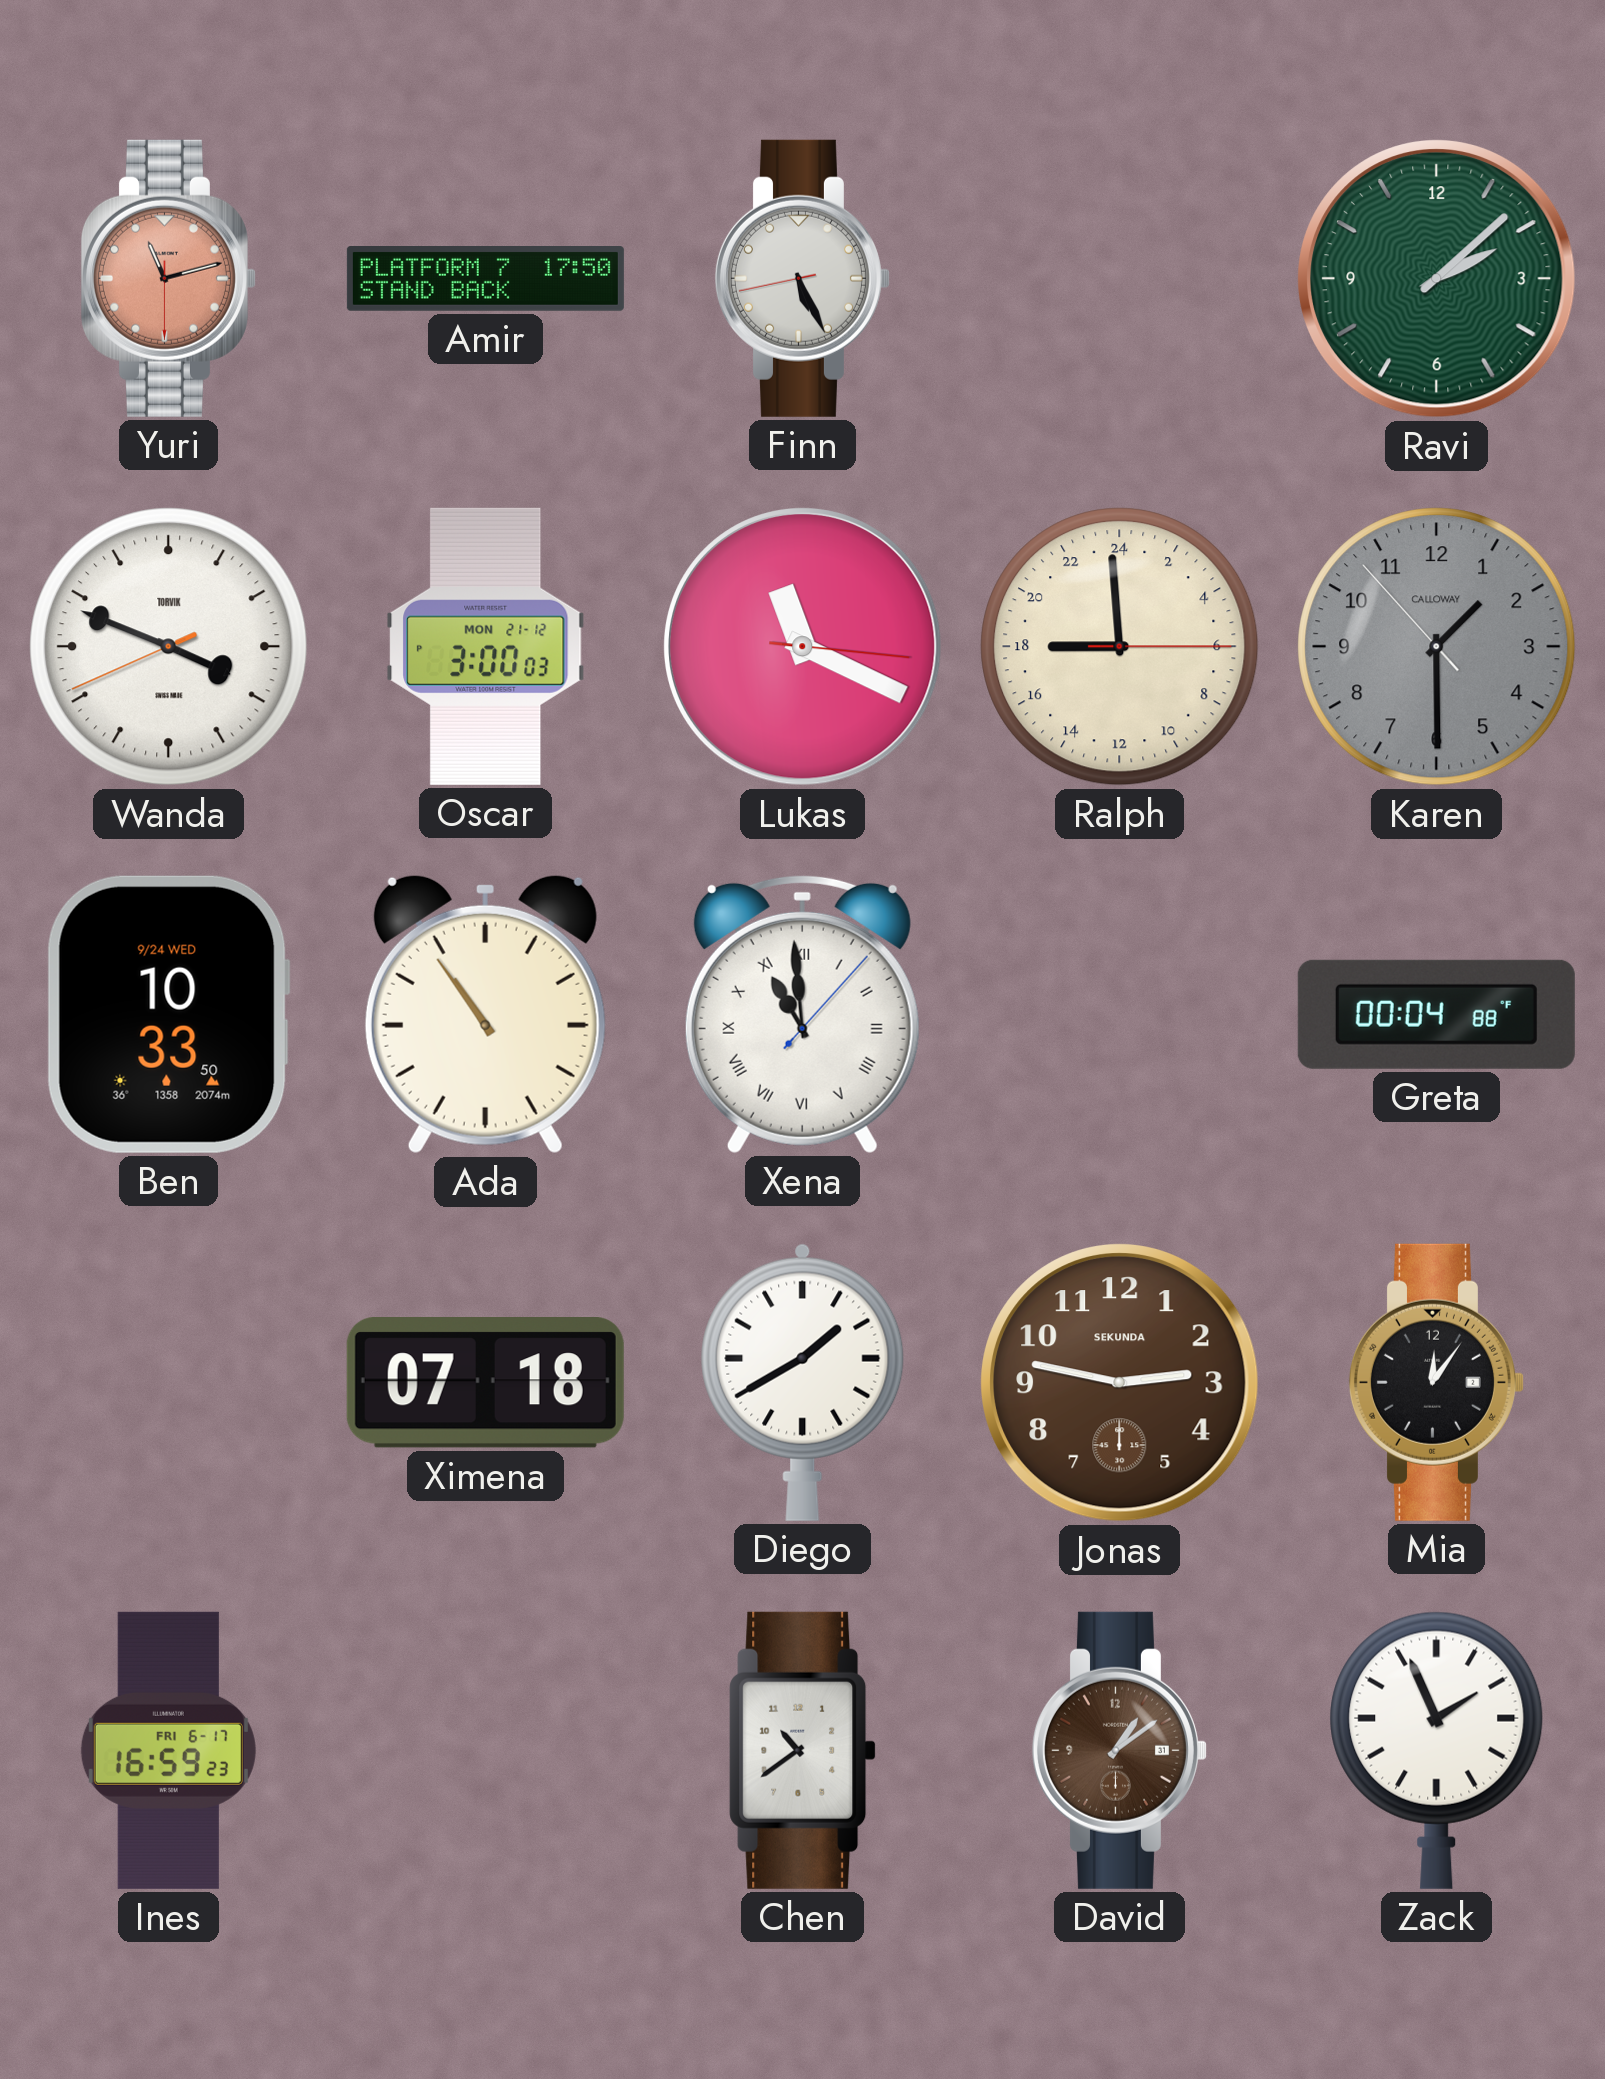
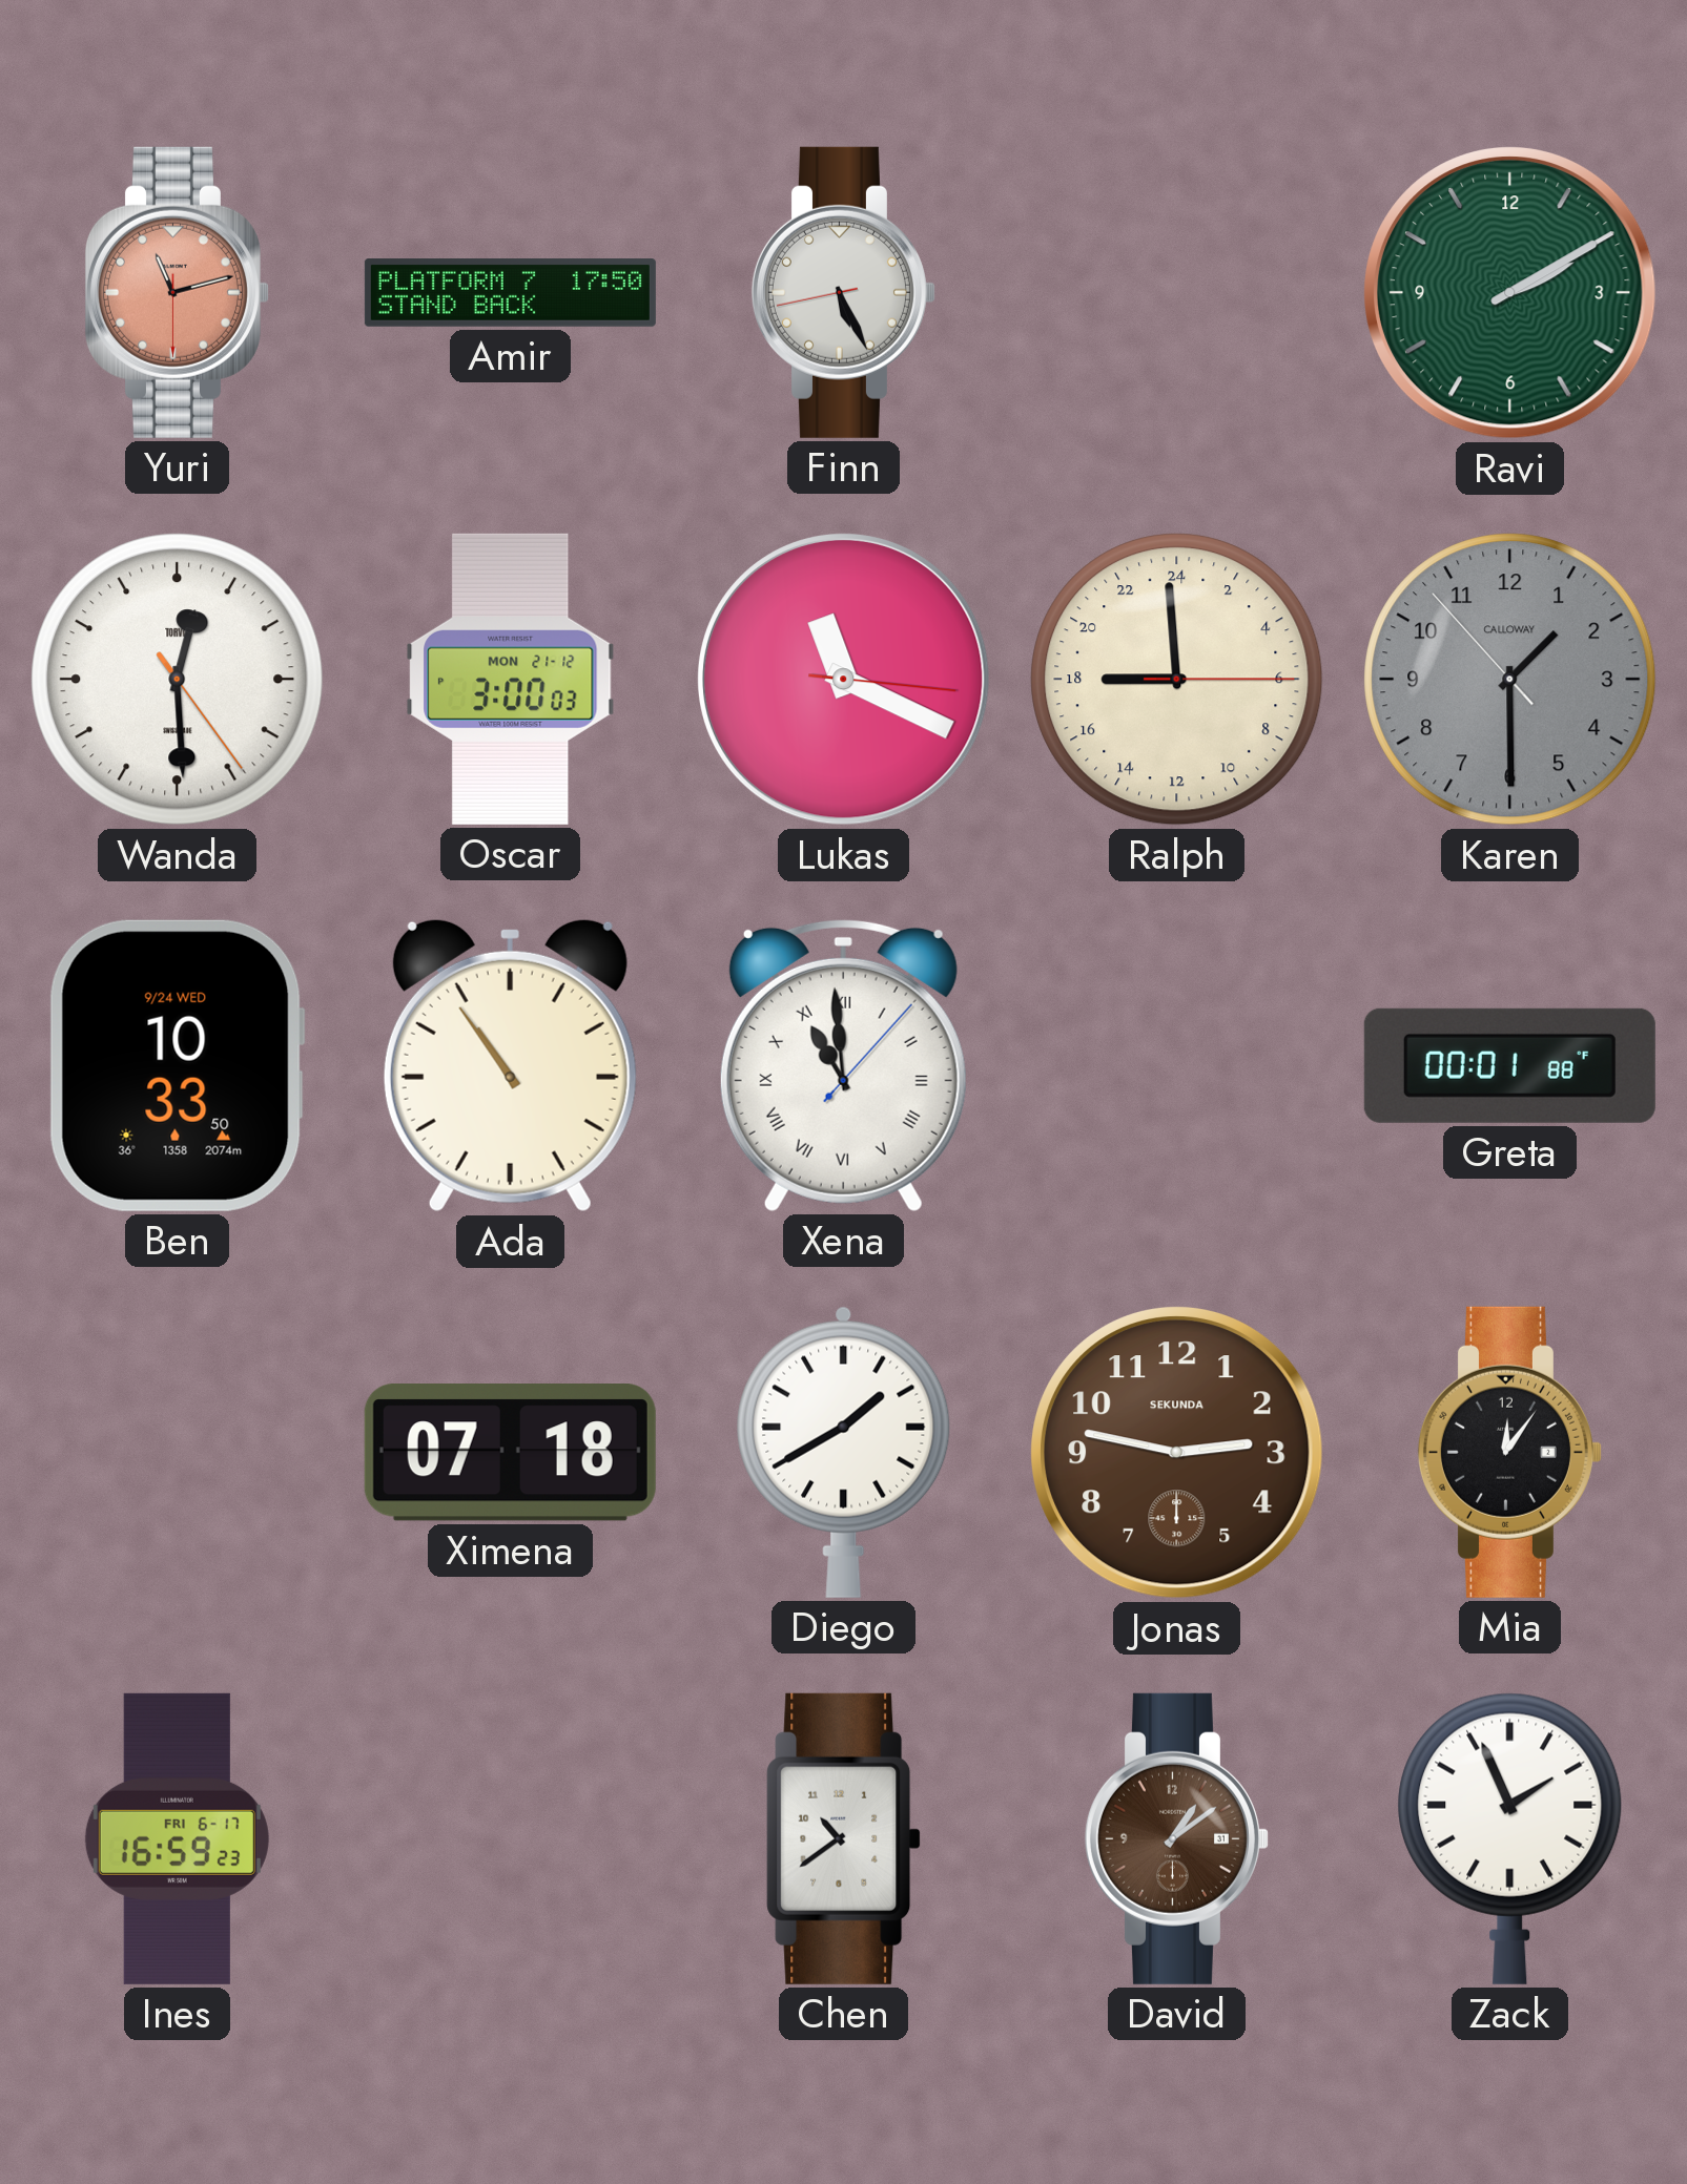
Ravi: 2:08 -> 2:10 (1509, 292)
Wanda: 3:48 -> 12:29 (178, 680)
Greta: 00:04 -> 00:01 (1509, 1065)
